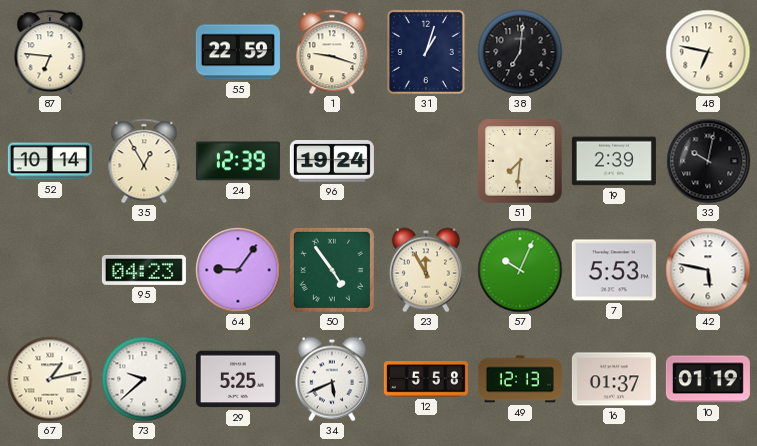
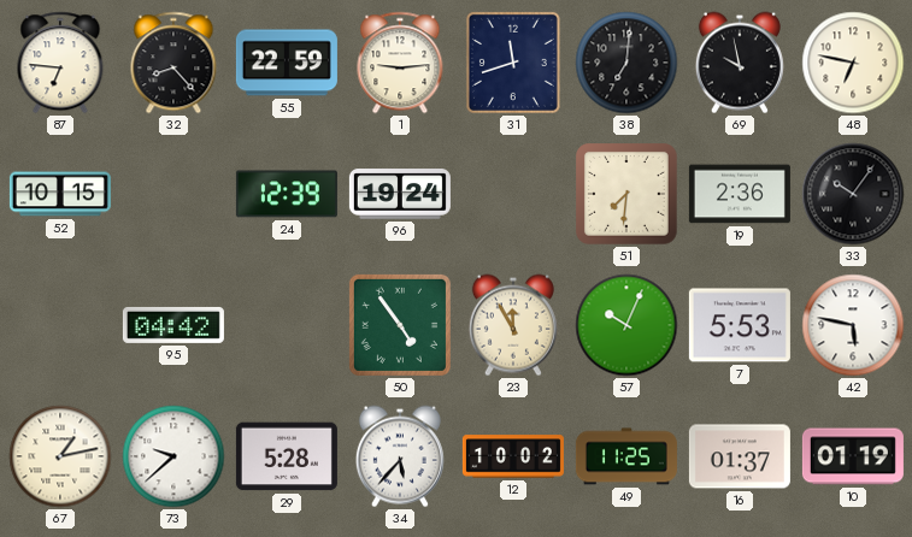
32: none -> 8:23 (173, 63)
1: 9:18 -> 9:14 (400, 63)
31: 1:03 -> 11:42 (513, 63)
69: none -> 9:58 (740, 63)
52: 10:14 -> 10:15 (60, 194)
35: 12:55 -> none (144, 161)
19: 2:39 -> 2:36 (740, 194)
33: 10:02 -> 10:06 (853, 194)
95: 04:23 -> 04:42 (173, 325)
64: 9:06 -> none (238, 270)
29: 5:25 -> 5:28 (287, 456)
34: 5:41 -> 5:37 (400, 456)
12: 5:58 -> 10:02 (513, 456)
49: 12:13 -> 11:25 (626, 456)
